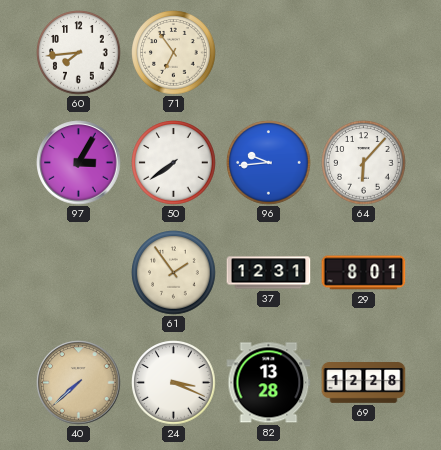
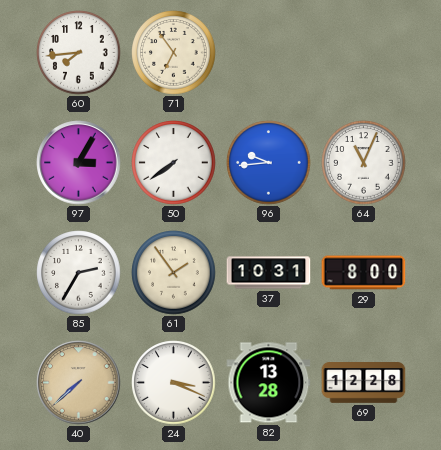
64: 6:07 -> 11:04 (364, 163)
85: none -> 2:35 (79, 273)
37: 12:31 -> 10:31 (269, 273)
29: 8:01 -> 8:00 (364, 273)
